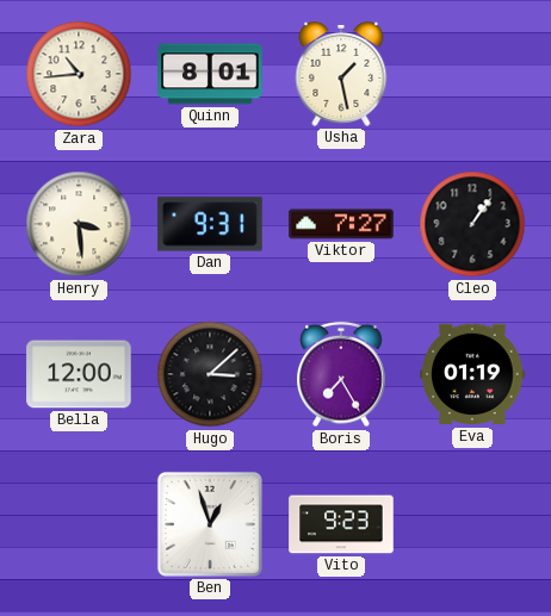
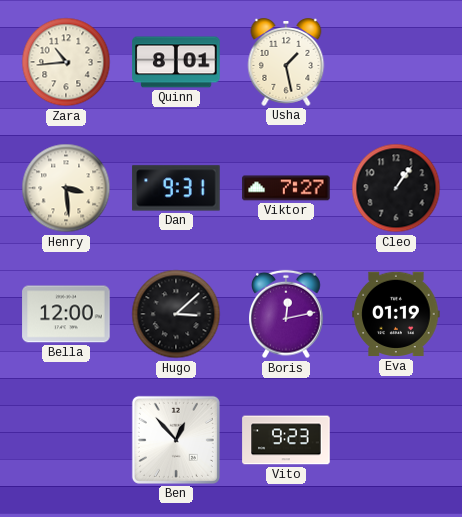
Boris: 7:25 -> 12:13 (287, 314)
Ben: 12:57 -> 12:53 (176, 440)
